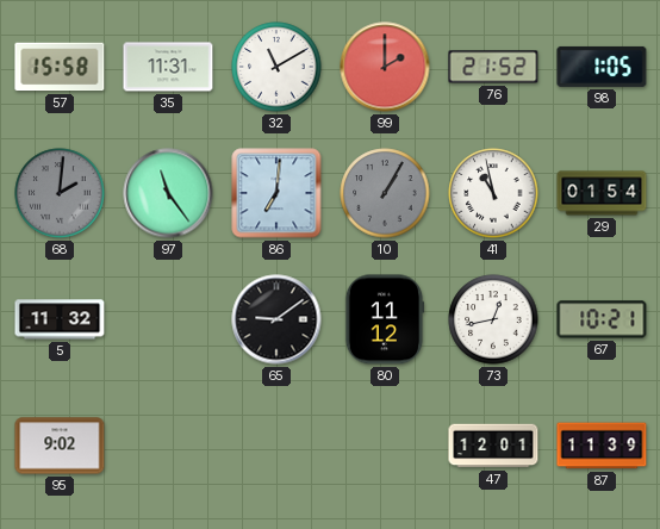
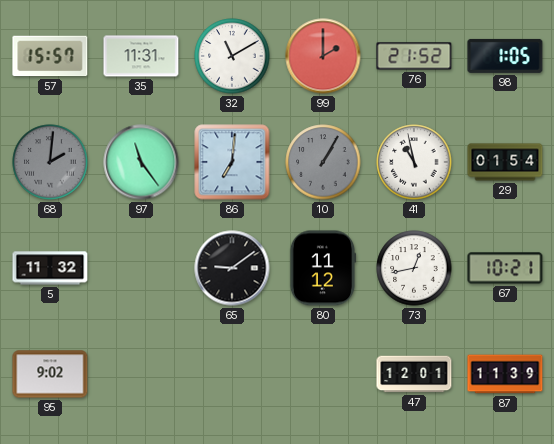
57: 15:58 -> 15:57 (50, 56)
